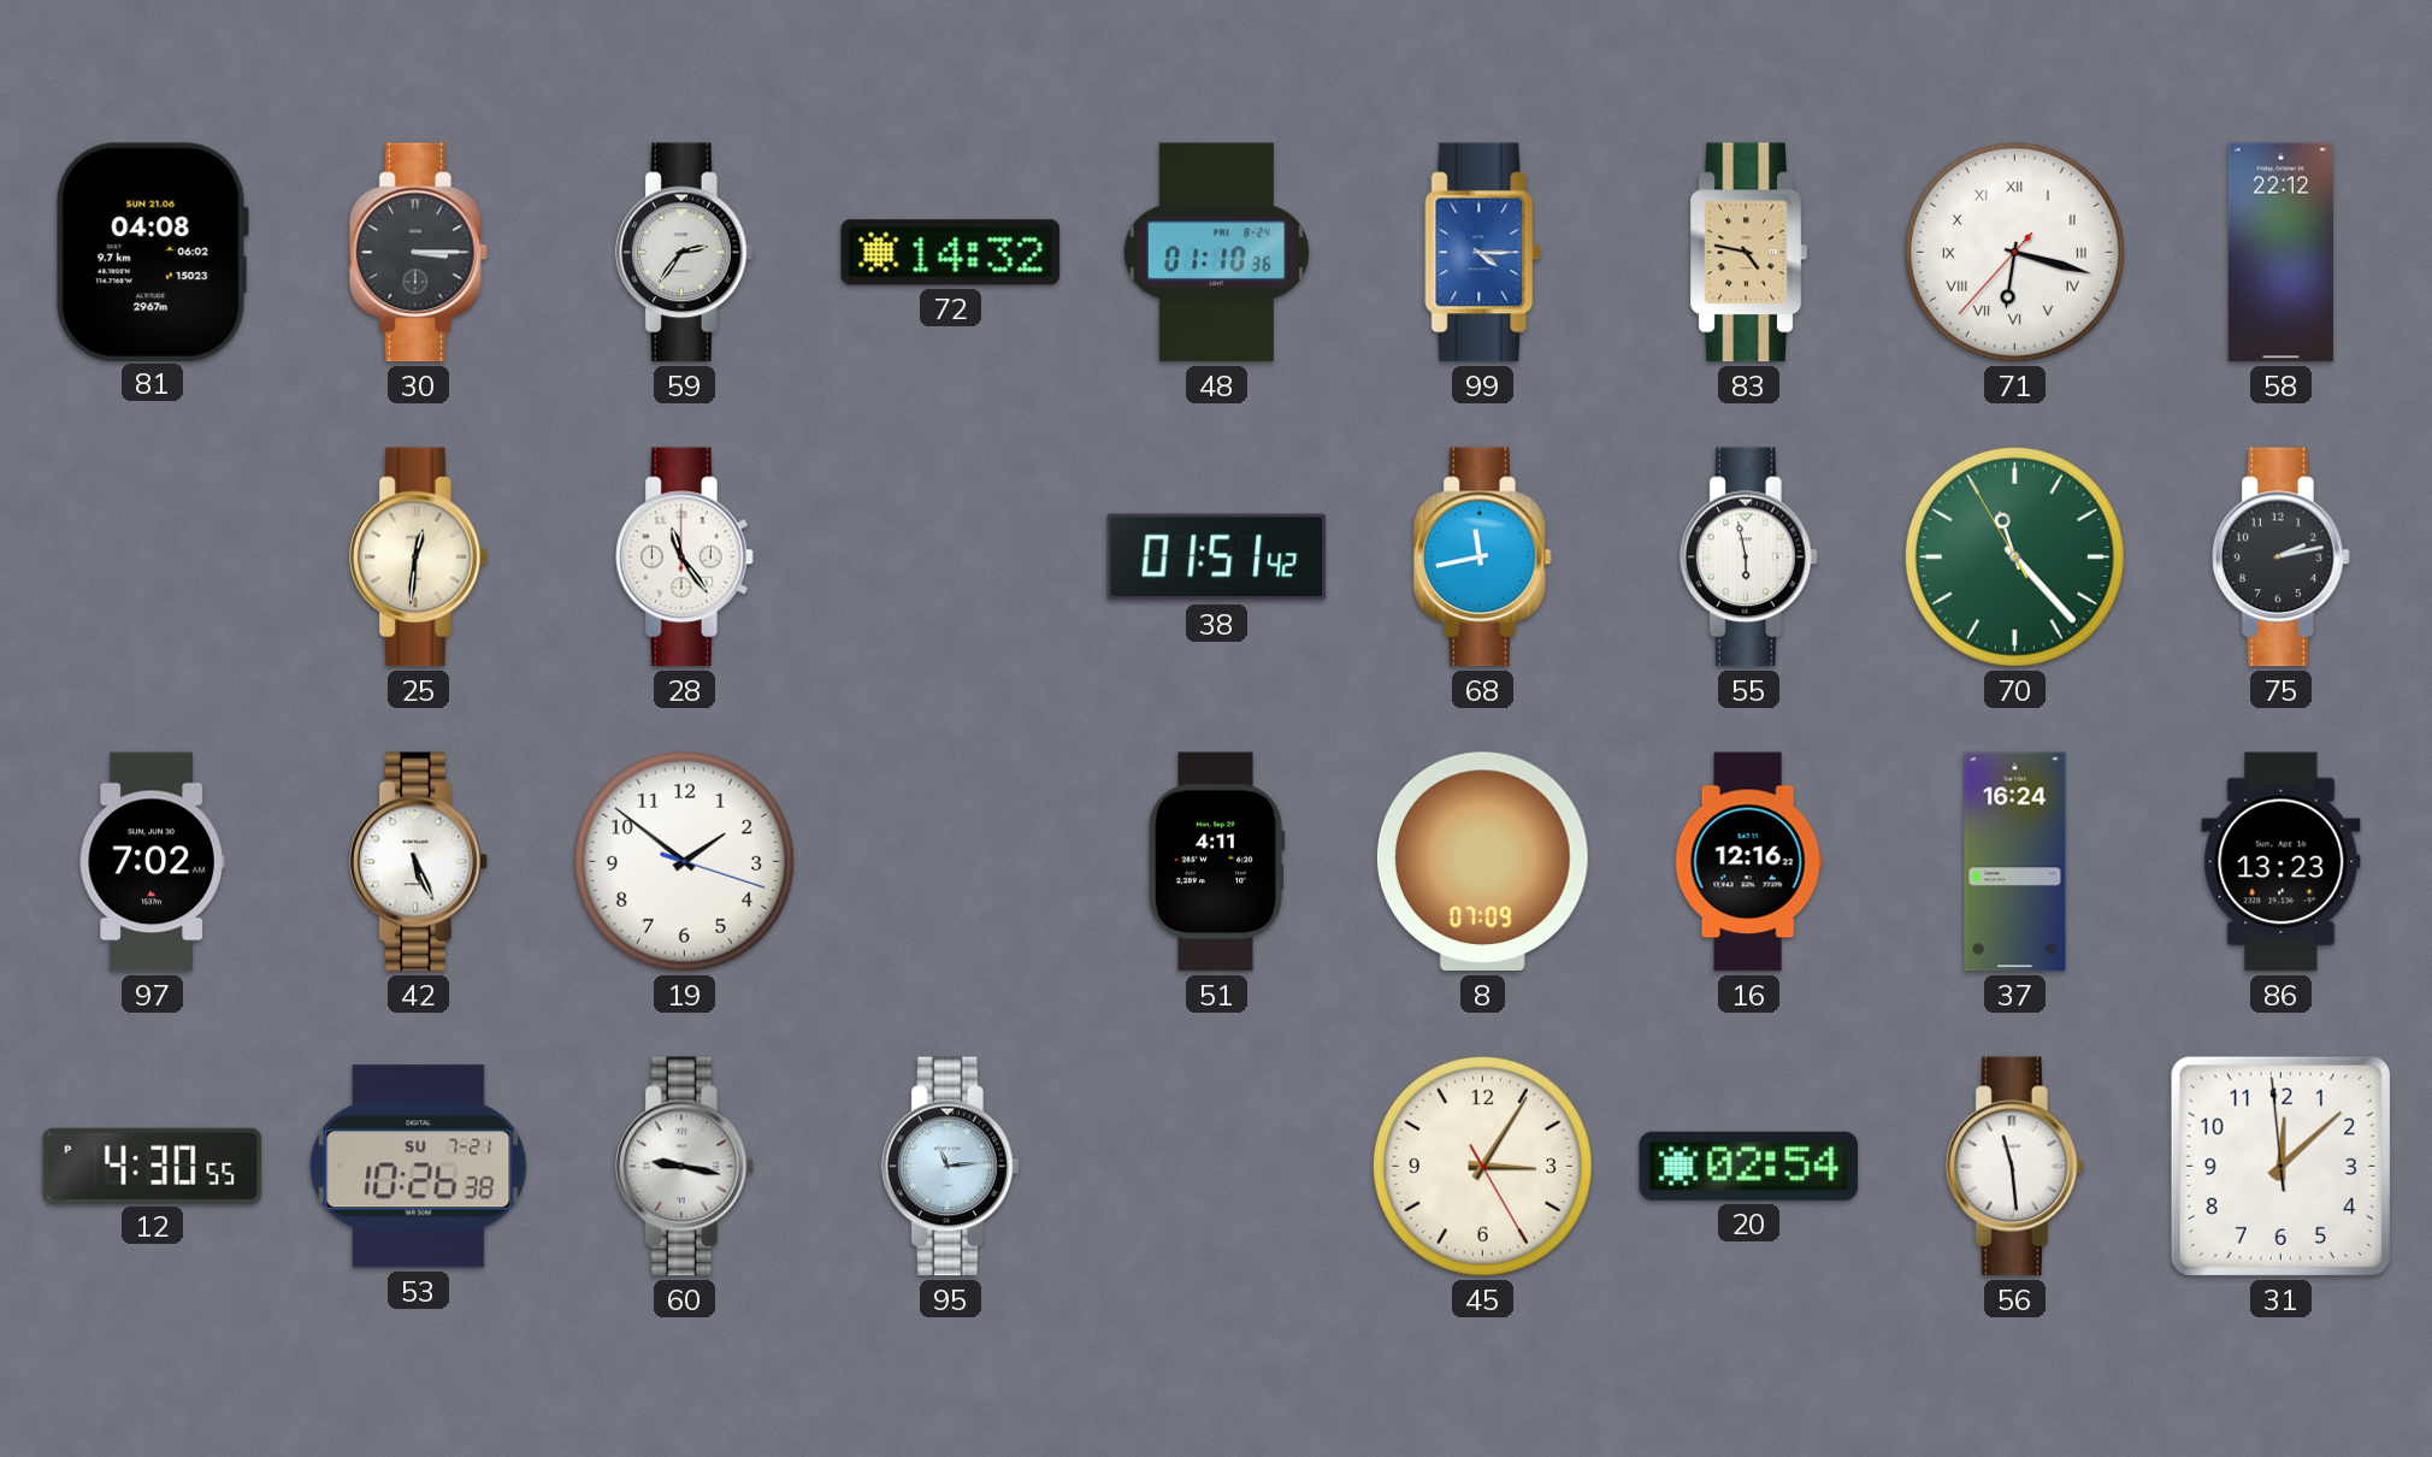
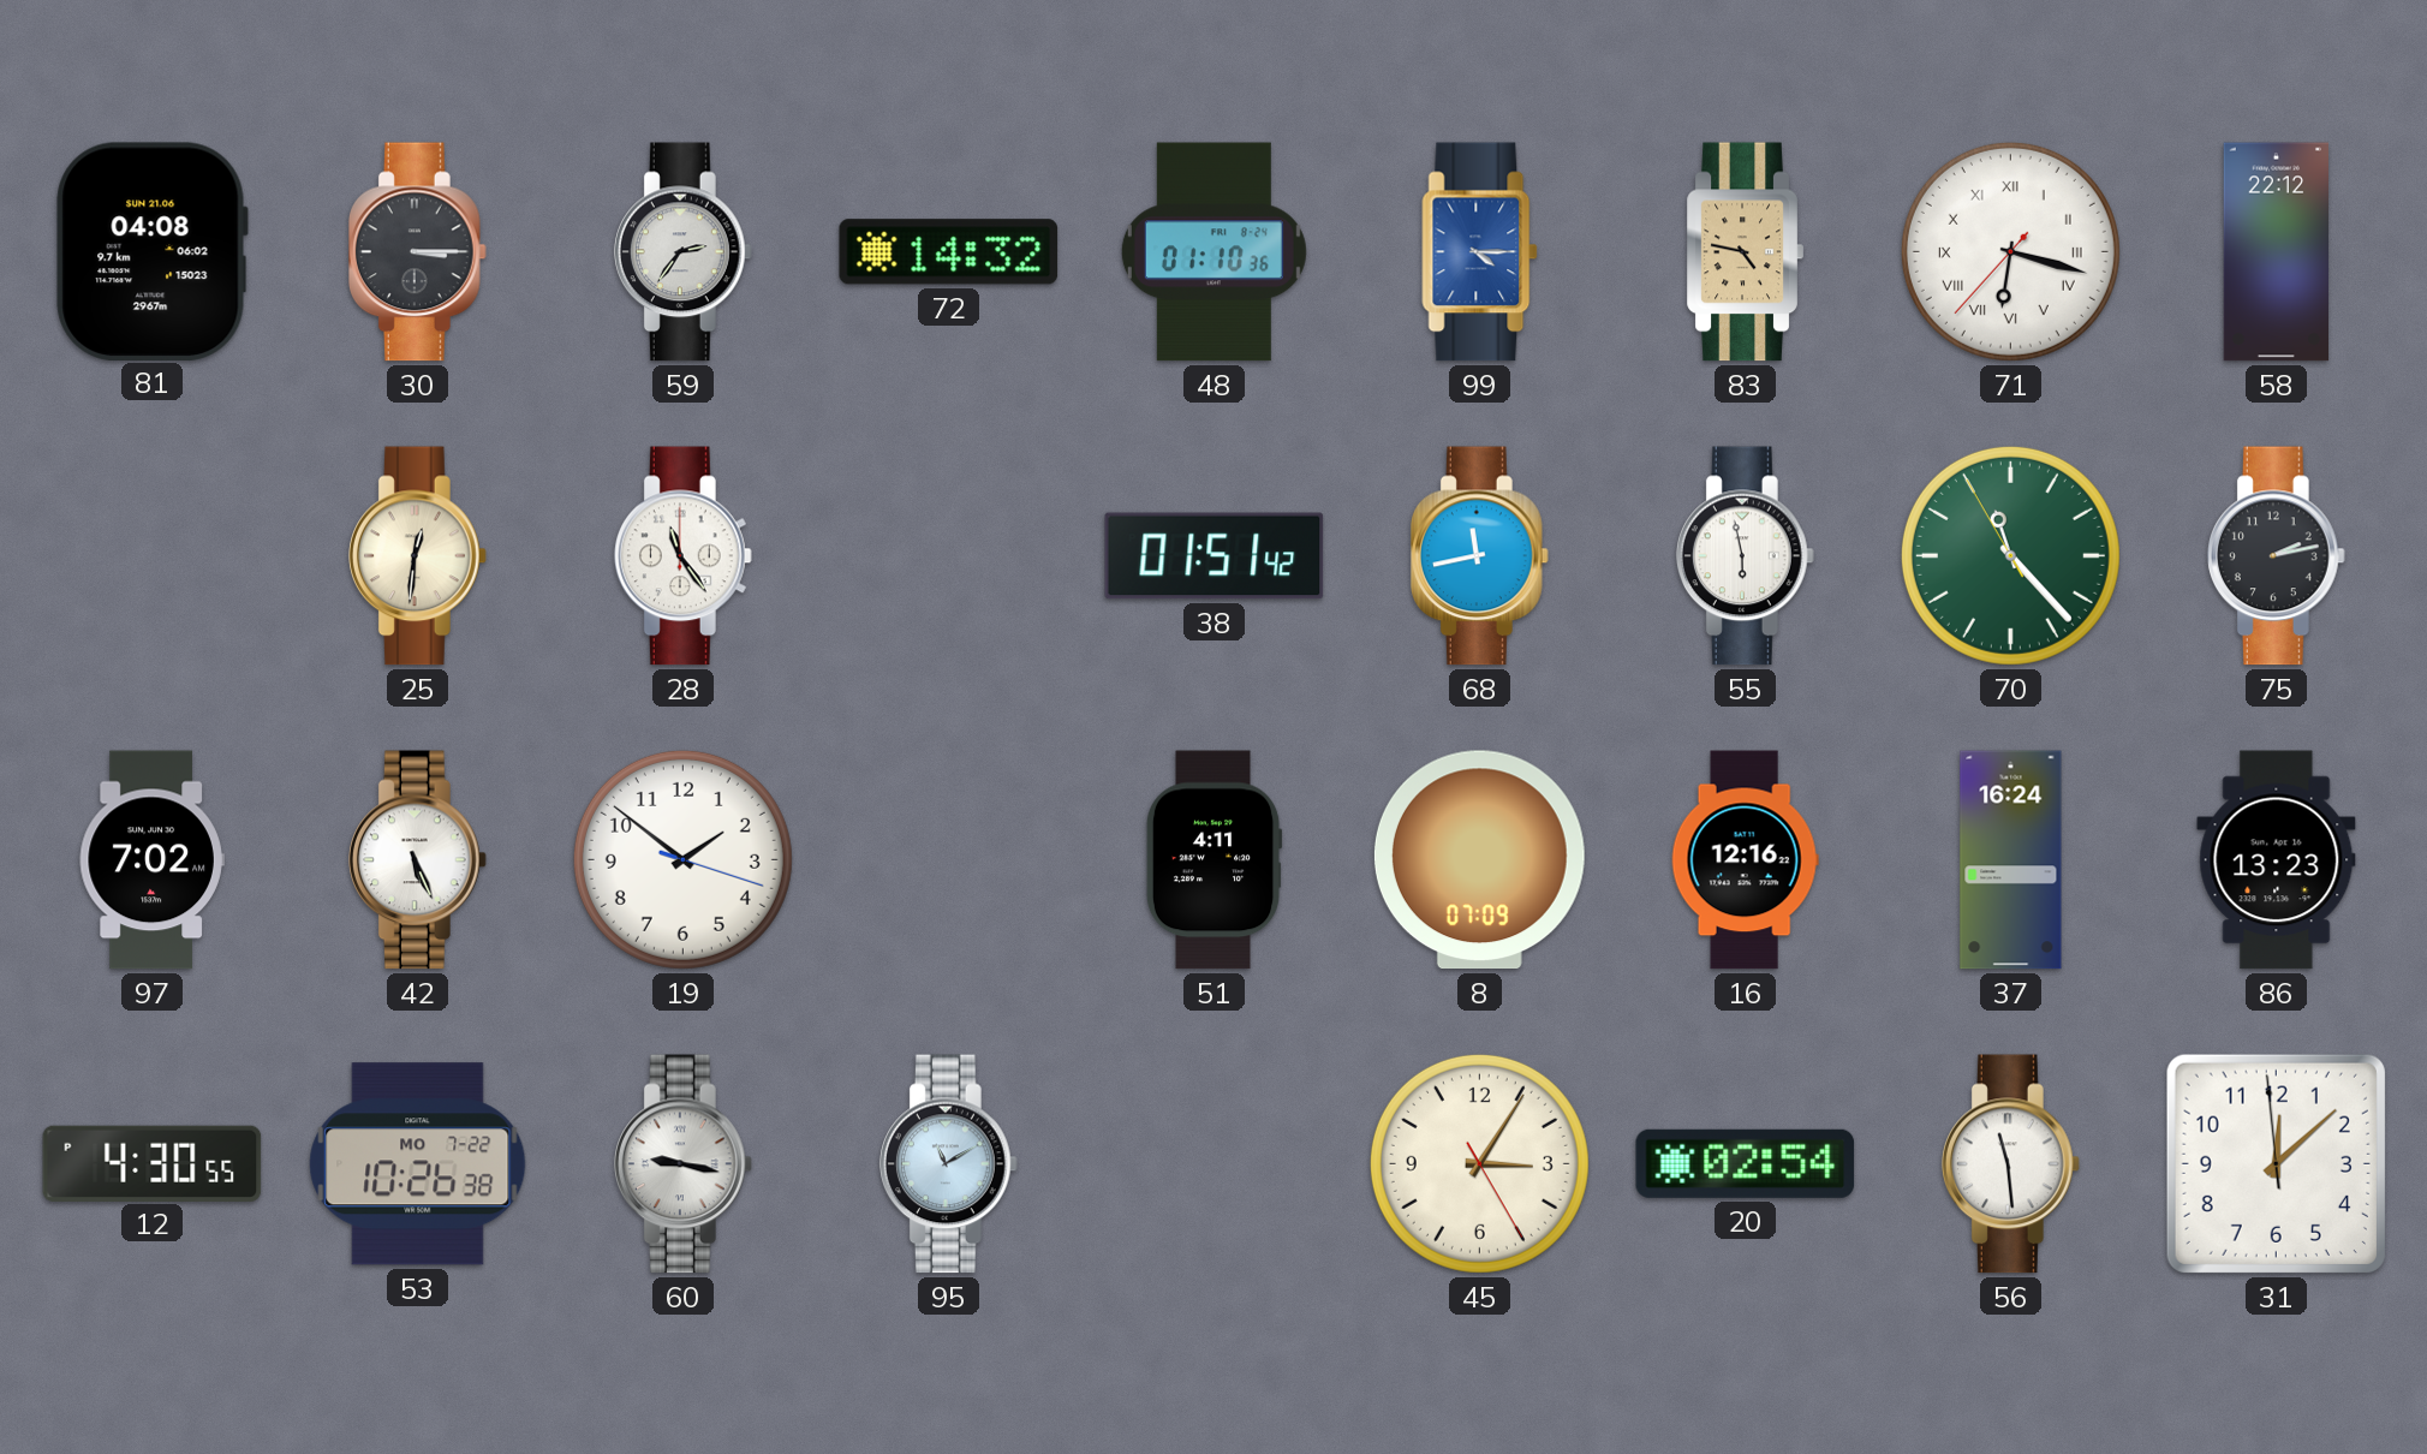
53 date: SU 7-21 -> MO 7-22 (418, 1164)
95: 11:14 -> 11:10 (948, 1164)
